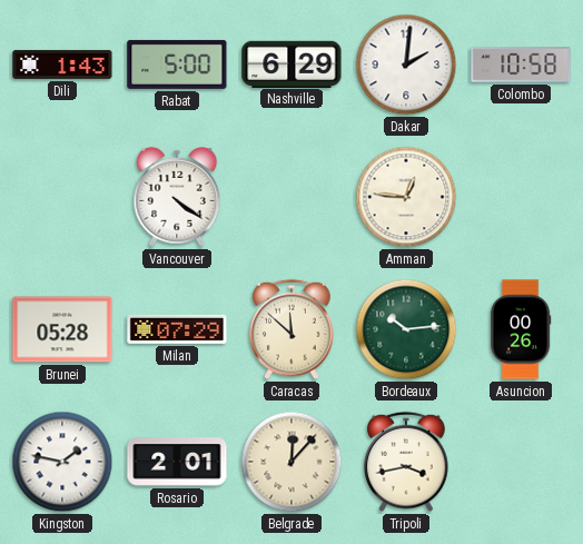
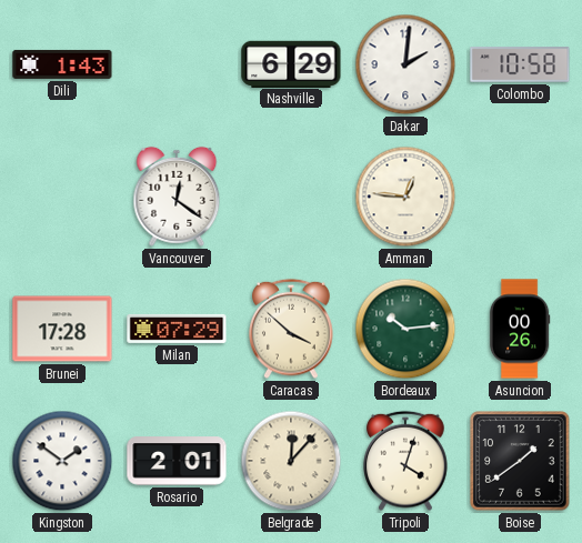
Rabat: 5:00 -> none (177, 65)
Vancouver: 4:21 -> 12:21 (177, 197)
Brunei: 05:28 -> 17:28 (62, 329)
Caracas: 11:52 -> 3:52 (292, 329)
Kingston: 1:47 -> 1:51 (62, 461)
Tripoli: 3:43 -> 4:03 (407, 461)
Boise: none -> 1:39 (520, 461)
